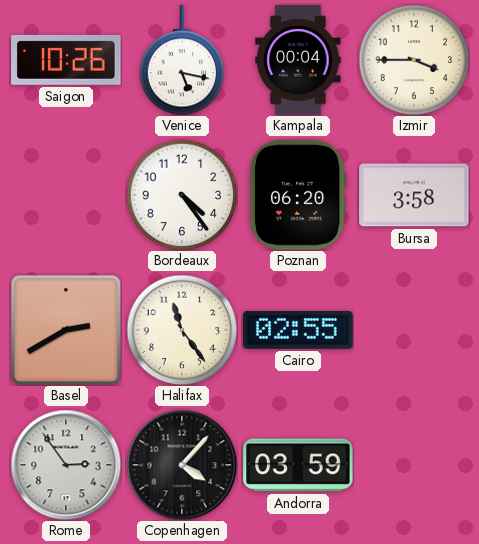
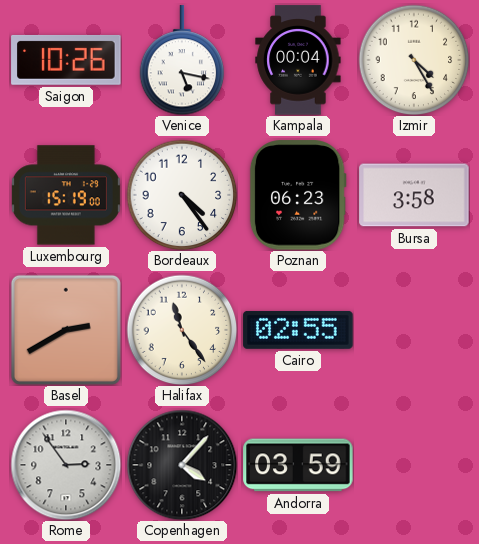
Izmir: 3:45 -> 4:25 (414, 60)
Luxembourg: none -> 15:19 (66, 195)
Poznan: 06:20 -> 06:23 (298, 195)
